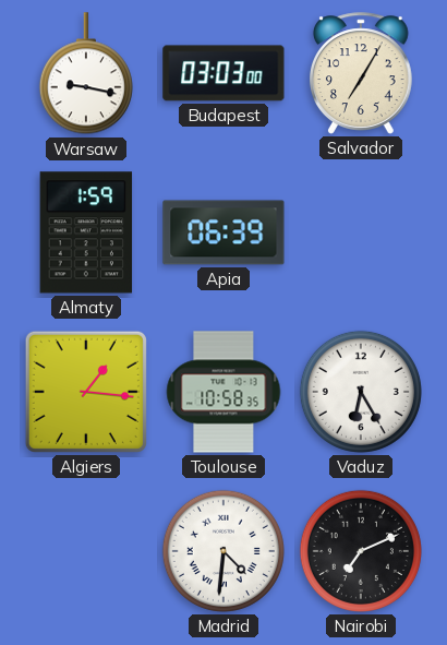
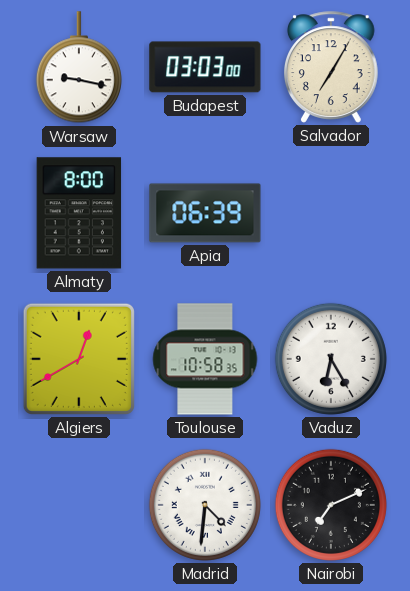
Almaty: 1:59 -> 8:00 (79, 213)
Algiers: 1:16 -> 12:40 (79, 359)
